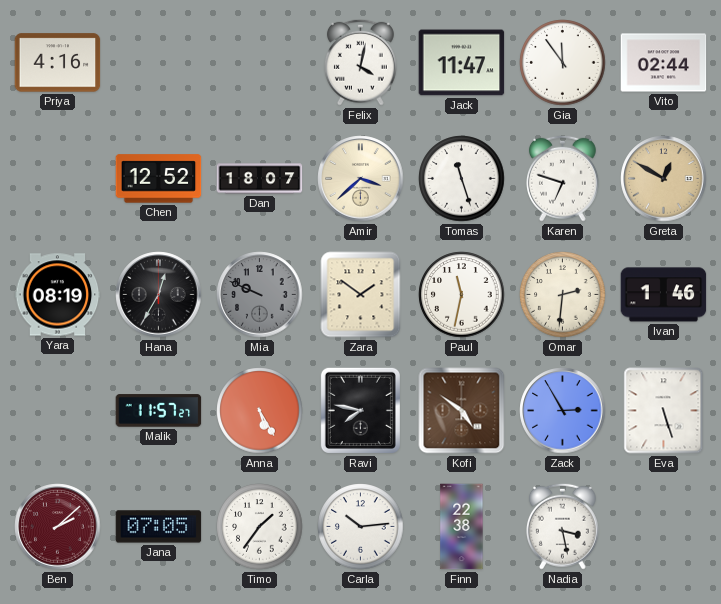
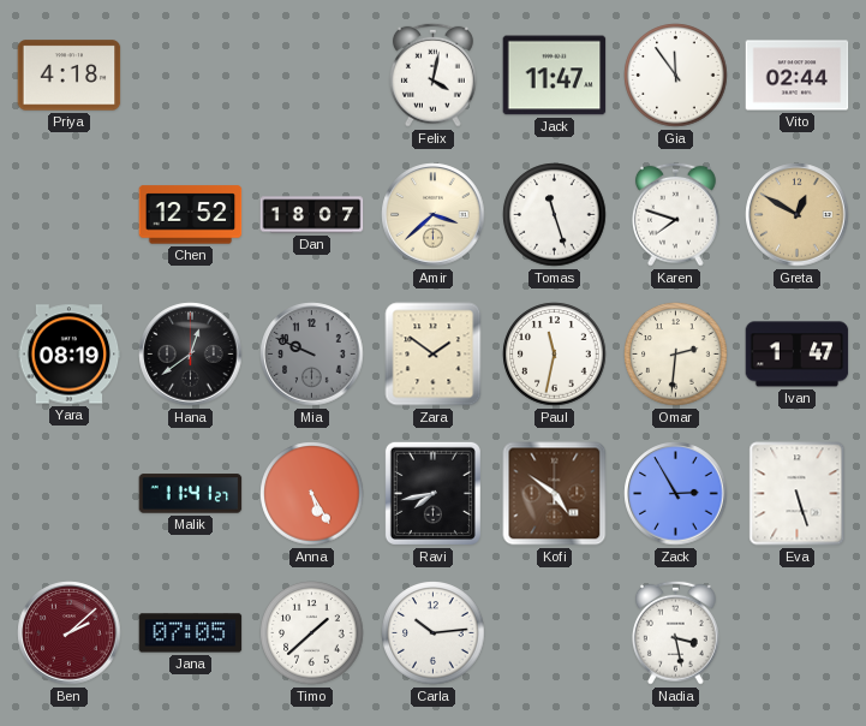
Priya: 4:16 -> 4:18 (70, 76)
Karen: 6:48 -> 7:48 (675, 214)
Hana: 12:35 -> 12:39 (191, 355)
Ivan: 1:46 -> 1:47 (798, 355)
Malik: 11:57 -> 11:41 (191, 494)
Ravi: 7:47 -> 7:43 (432, 493)
Timo: 1:36 -> 1:38 (312, 633)
Finn: 22:38 -> none (462, 527)
